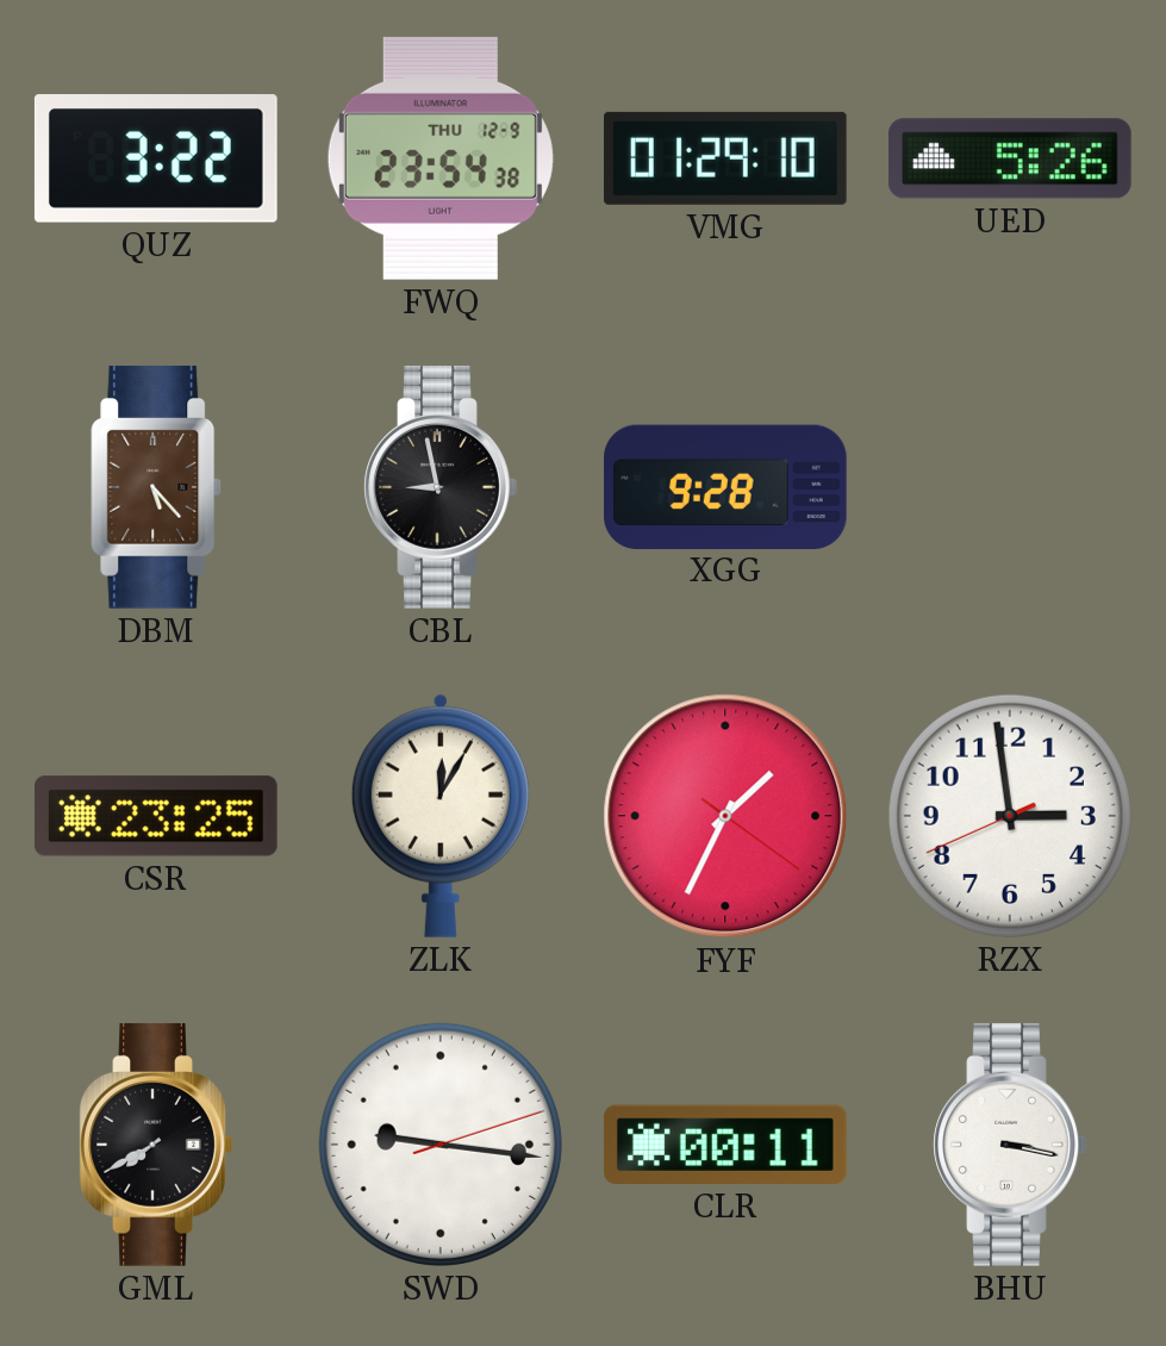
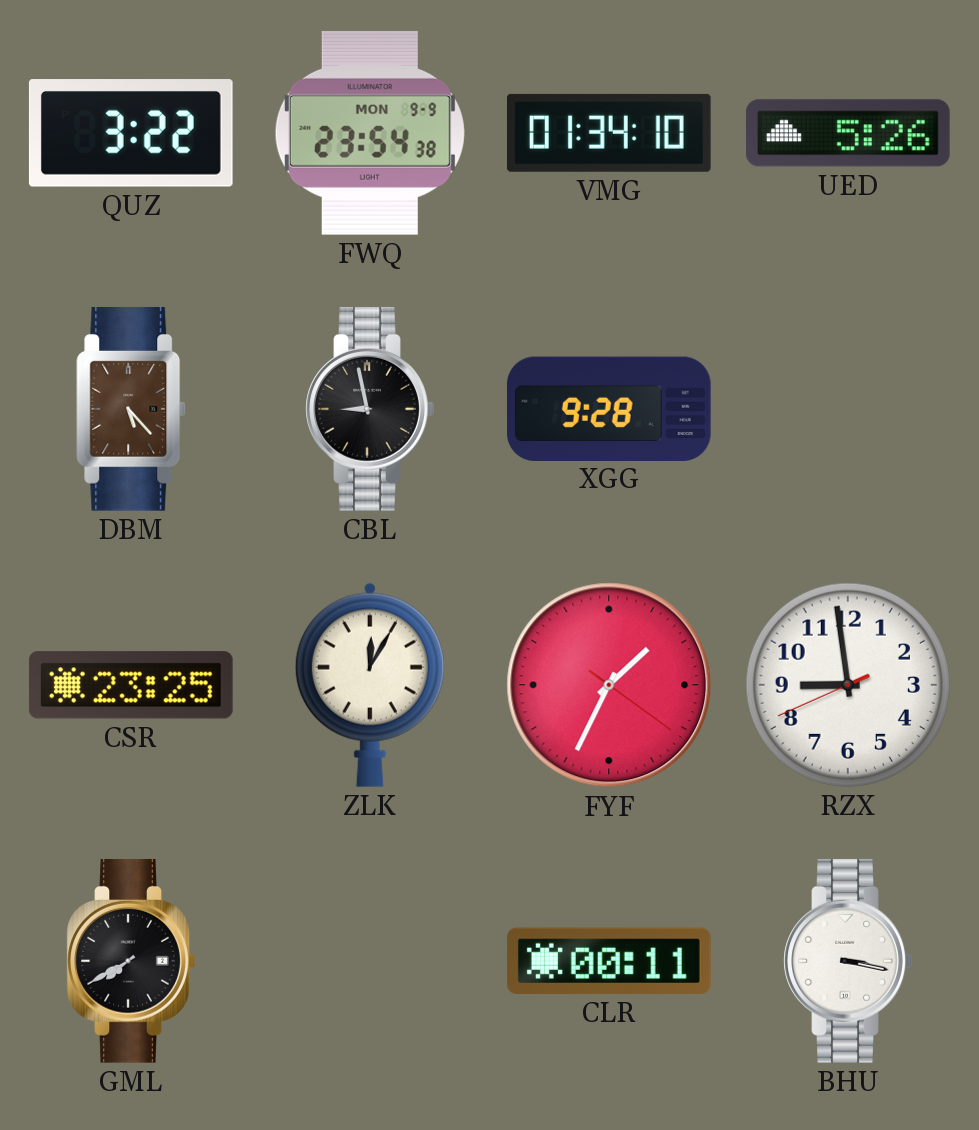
FWQ date: THU 12-9 -> MON 9-9 (370, 133)
VMG: 01:29 -> 01:34 (609, 133)
RZX: 2:58 -> 8:58 (848, 685)
SWD: 9:16 -> none (441, 1145)
